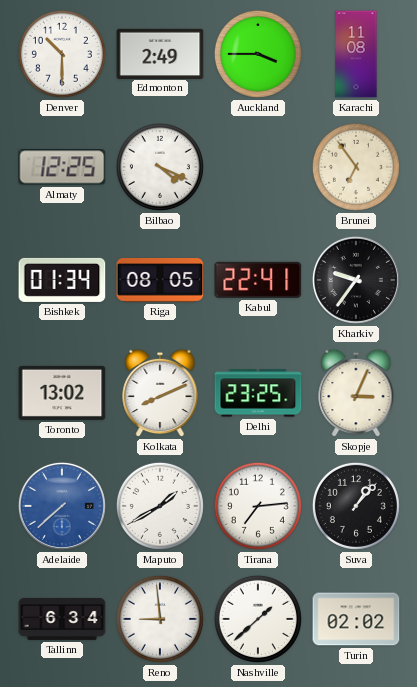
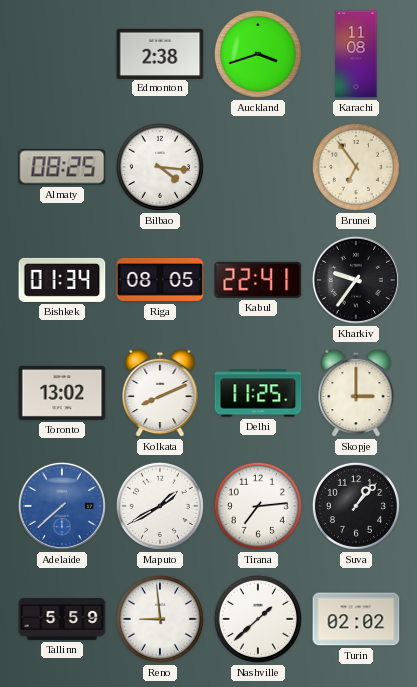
Denver: 10:30 -> none (62, 54)
Edmonton: 2:49 -> 2:38 (160, 53)
Auckland: 3:45 -> 3:42 (258, 54)
Almaty: 12:25 -> 08:25 (62, 167)
Bilbao: 4:19 -> 4:16 (160, 167)
Delhi: 23:25 -> 11:25 (258, 393)
Skopje: 3:04 -> 3:00 (356, 393)
Tallinn: 6:34 -> 5:59 (62, 619)
